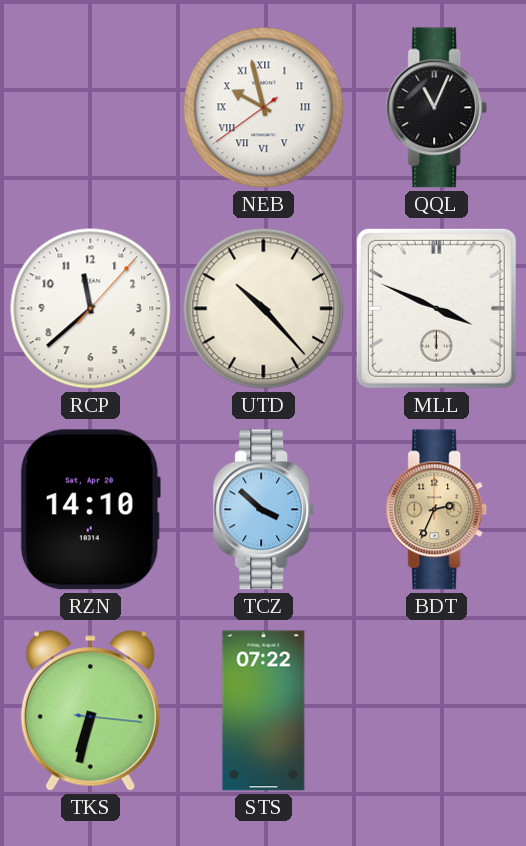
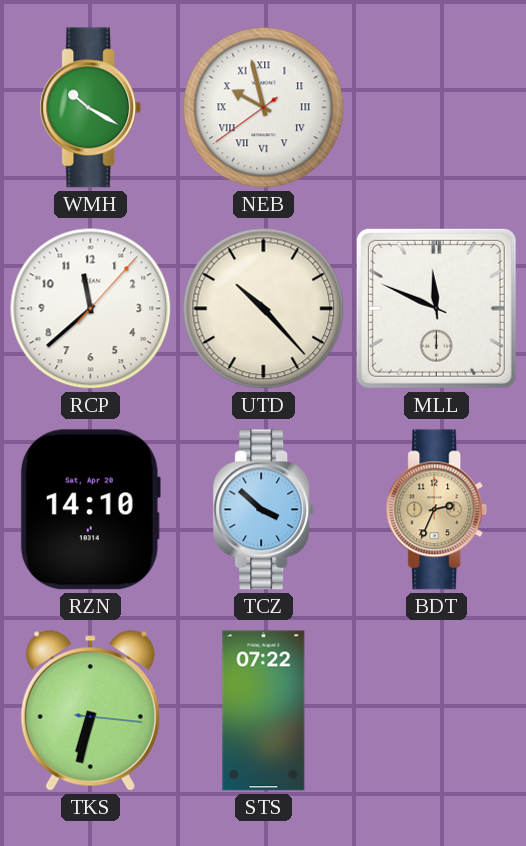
WMH: none -> 10:20 (91, 108)
QQL: 11:04 -> none (437, 108)
MLL: 3:49 -> 11:49 (436, 308)
